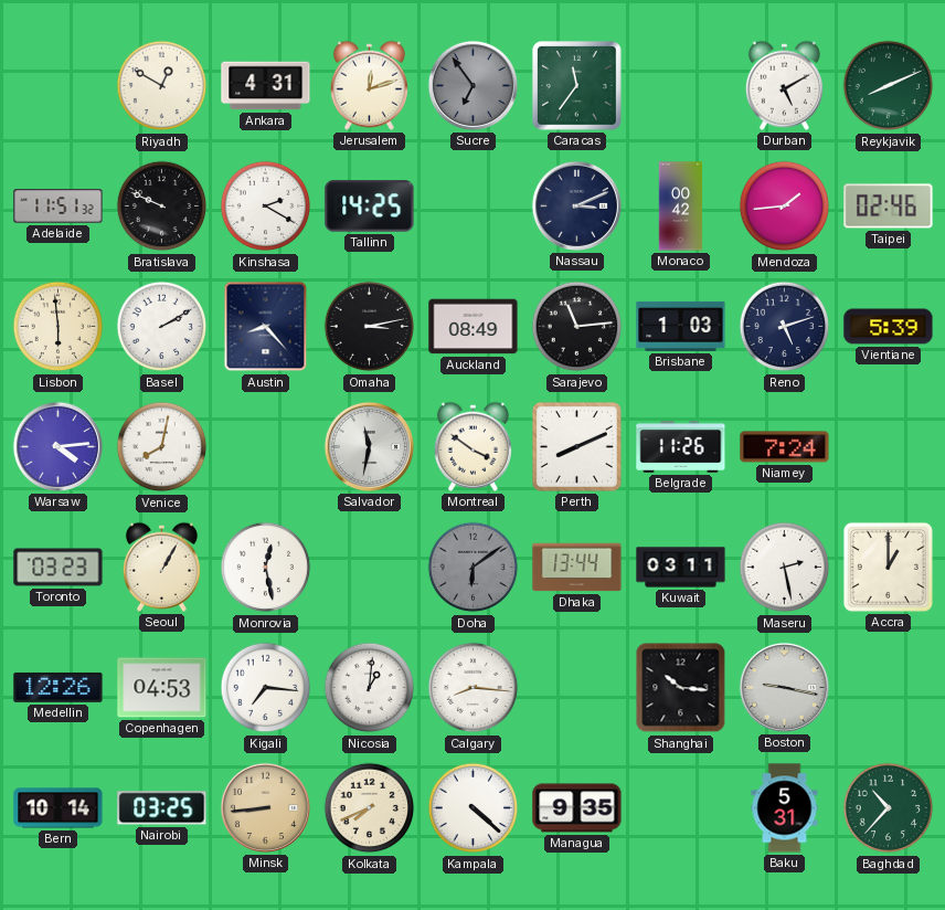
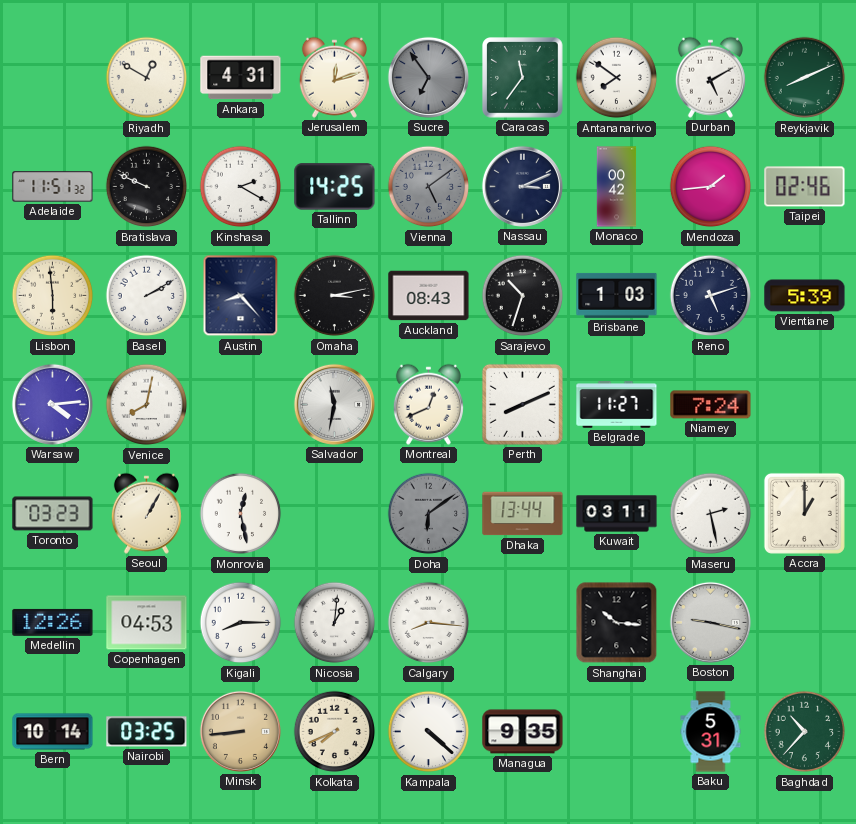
Antananarivo: none -> 7:51 (617, 78)
Vienna: none -> 5:09 (429, 187)
Auckland: 08:49 -> 08:43 (429, 296)
Sarajevo: 11:14 -> 10:33 (523, 296)
Montreal: 3:51 -> 12:41 (428, 404)
Belgrade: 11:26 -> 11:27 (617, 405)
Kigali: 7:16 -> 8:15 (241, 623)
